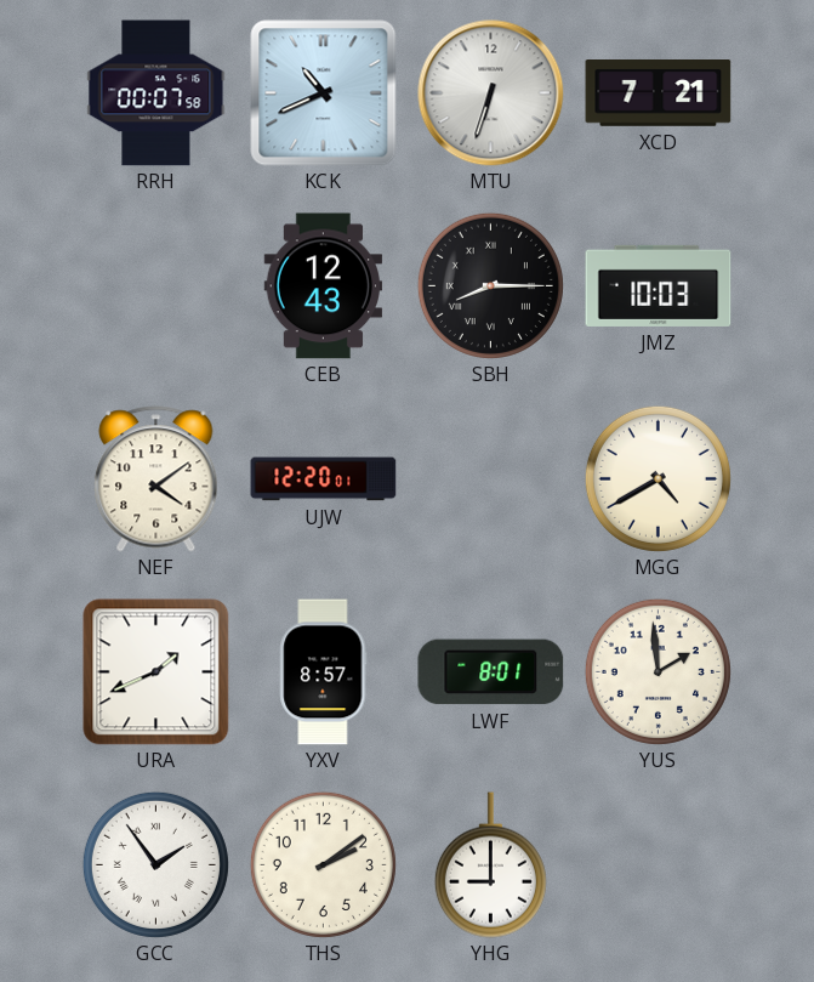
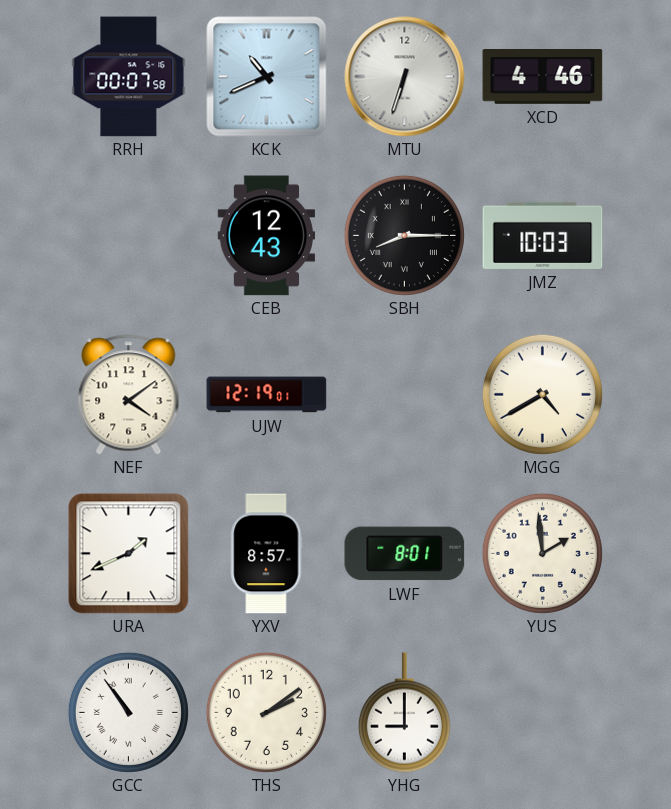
XCD: 7:21 -> 4:46 (543, 77)
UJW: 12:20 -> 12:19 (267, 395)
GCC: 1:54 -> 10:54 (128, 712)
